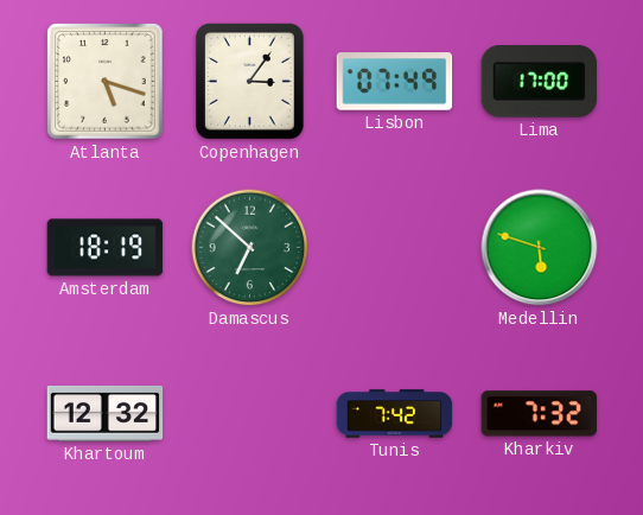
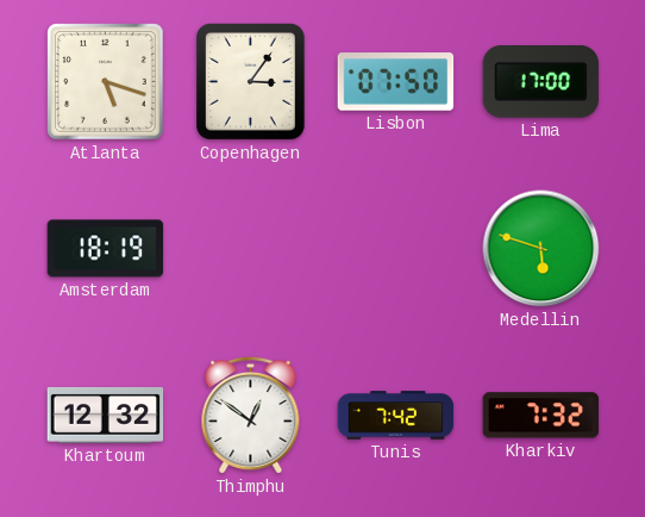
Lisbon: 07:49 -> 07:50 (396, 82)
Damascus: 6:52 -> none (250, 248)
Thimphu: none -> 12:51 (251, 415)
